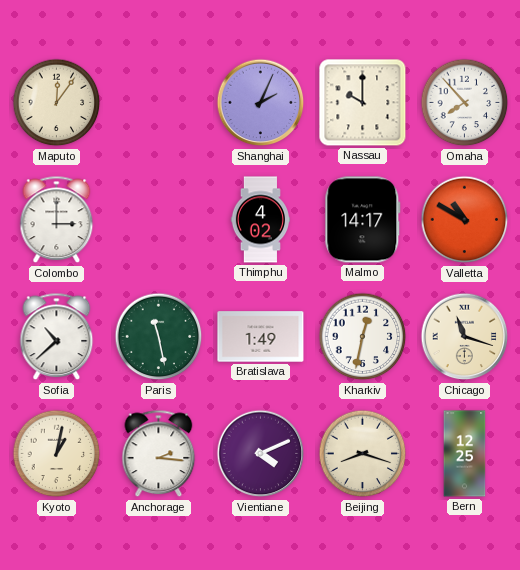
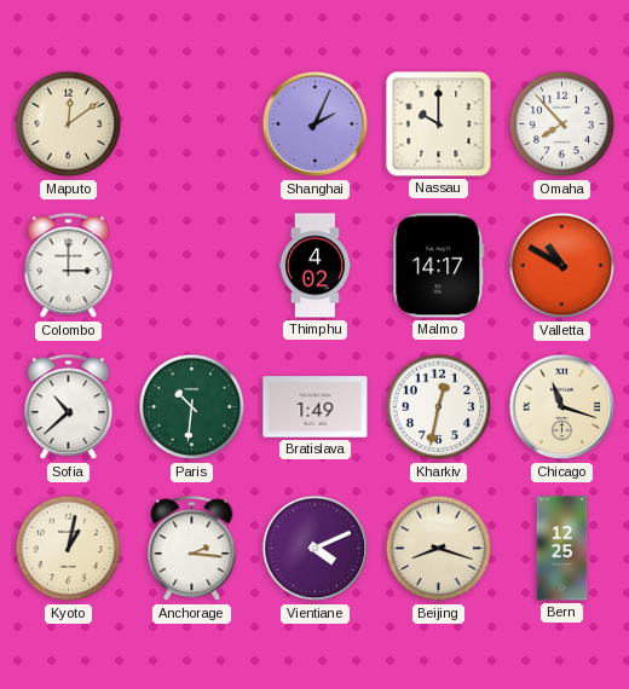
Maputo: 12:06 -> 12:09 (69, 125)
Paris: 11:28 -> 10:31 (192, 407)
